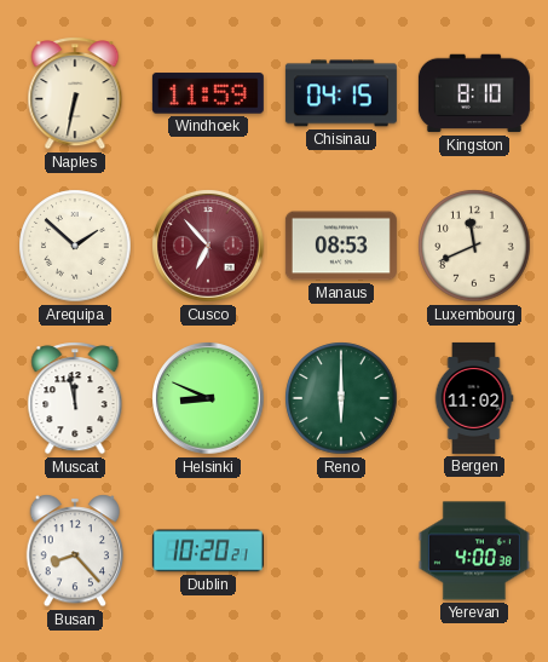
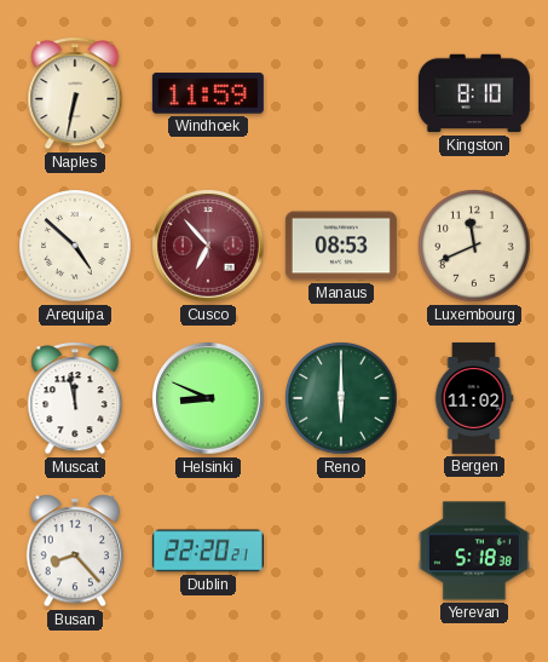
Chisinau: 04:15 -> none (341, 93)
Arequipa: 1:52 -> 4:52 (75, 246)
Dublin: 10:20 -> 22:20 (208, 551)
Yerevan: 4:00 -> 5:18 (474, 551)
